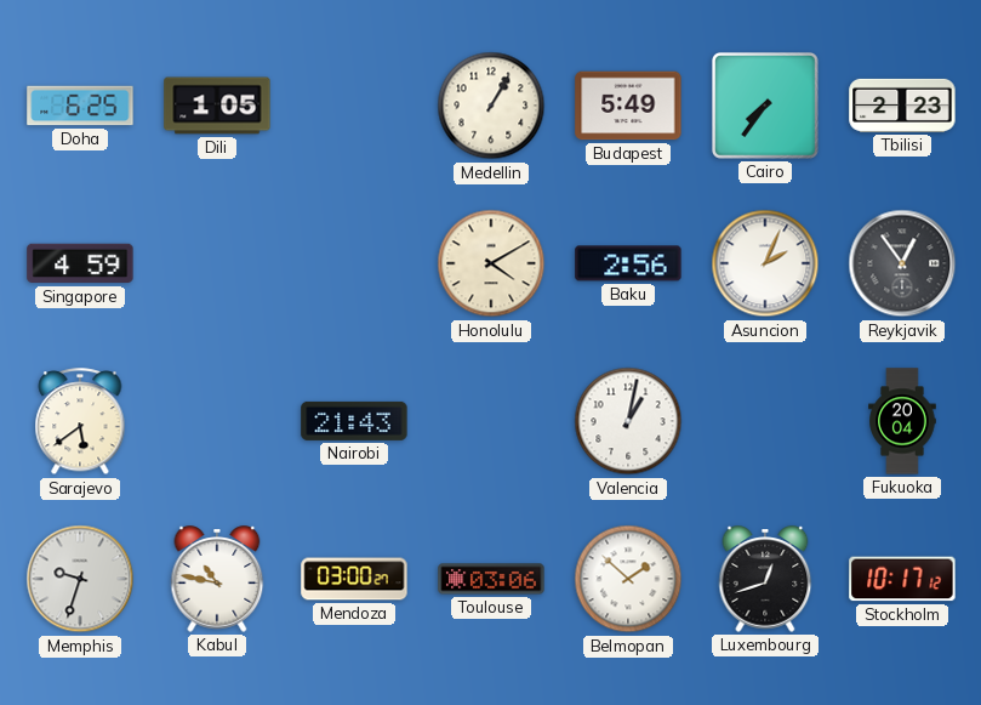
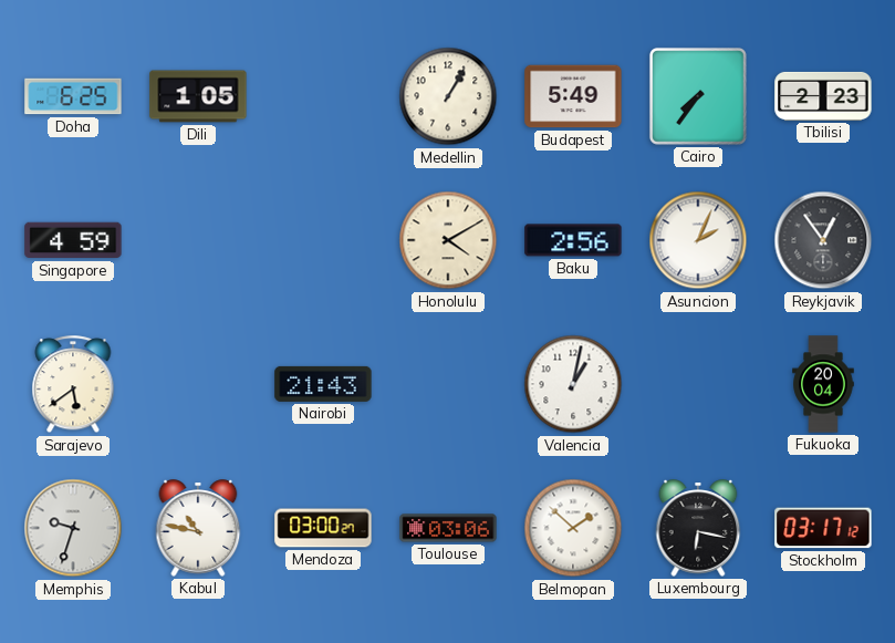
Luxembourg: 12:42 -> 6:17 (698, 528)
Stockholm: 10:17 -> 03:17 (823, 528)
